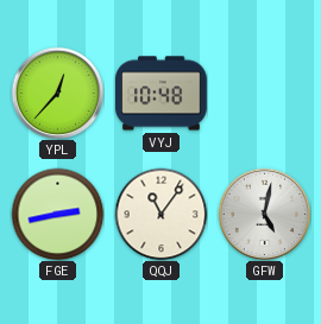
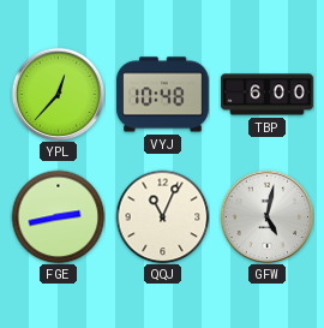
TBP: none -> 6:00 (268, 95)
QQJ: 11:06 -> 11:04 (162, 216)
